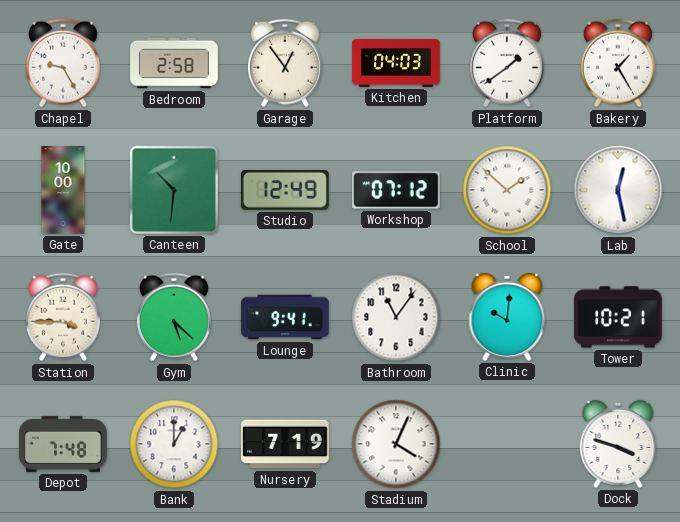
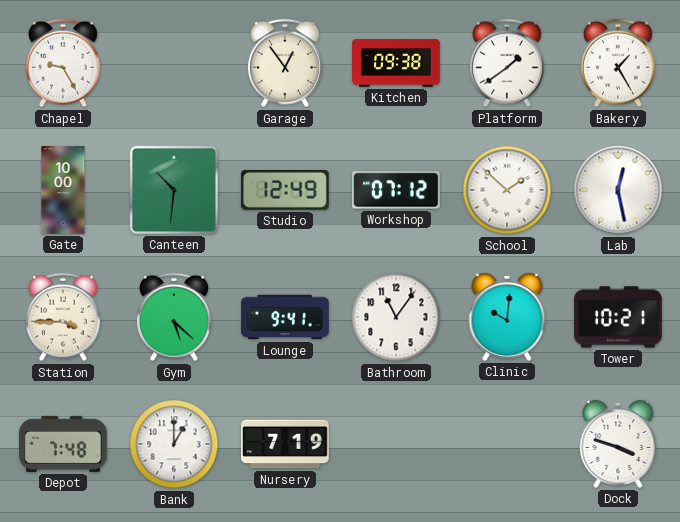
Bedroom: 2:58 -> none (174, 63)
Kitchen: 04:03 -> 09:38 (396, 63)
Stadium: 4:04 -> none (396, 444)
